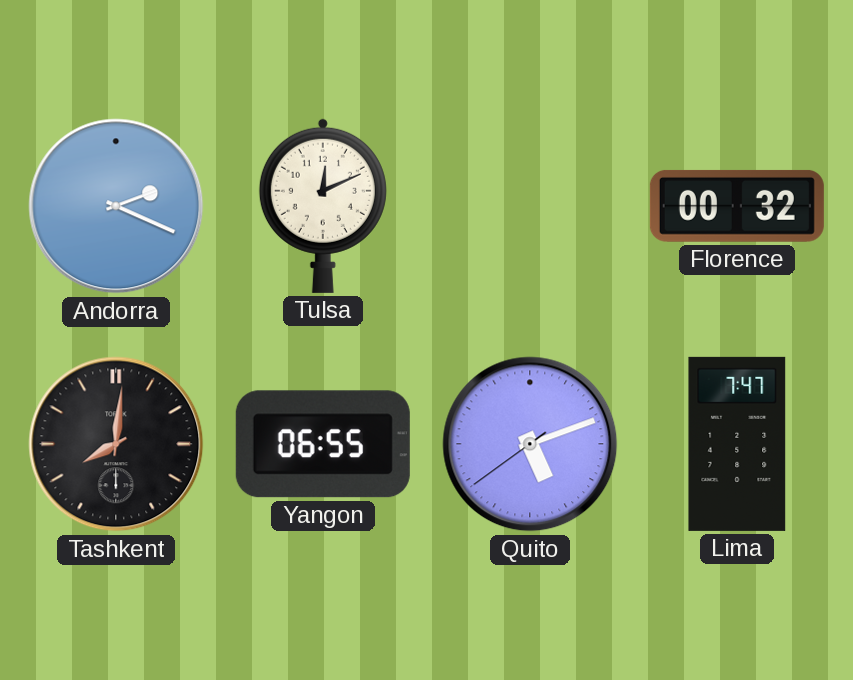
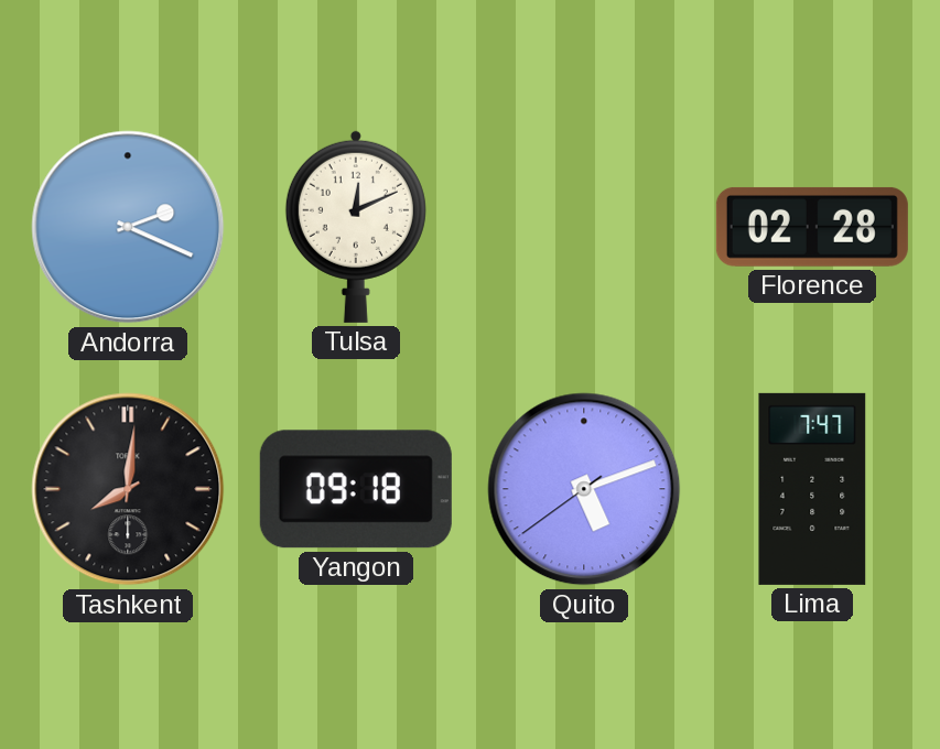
Florence: 00:32 -> 02:28 (812, 227)
Yangon: 06:55 -> 09:18 (356, 489)
